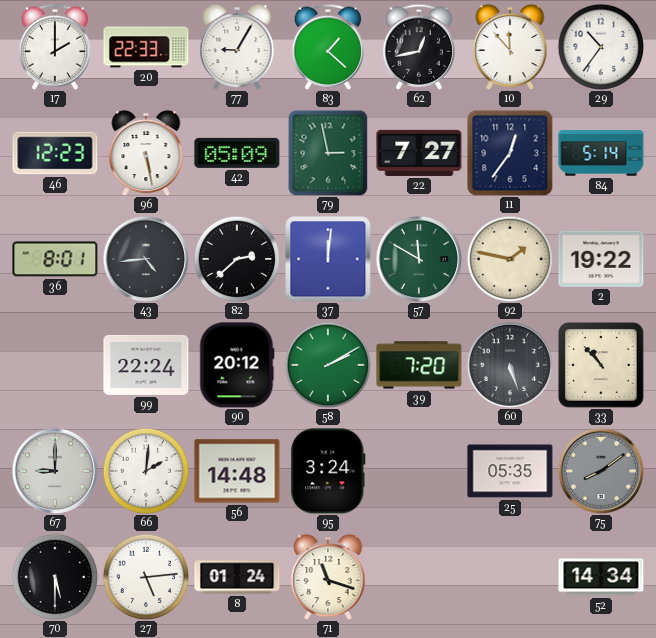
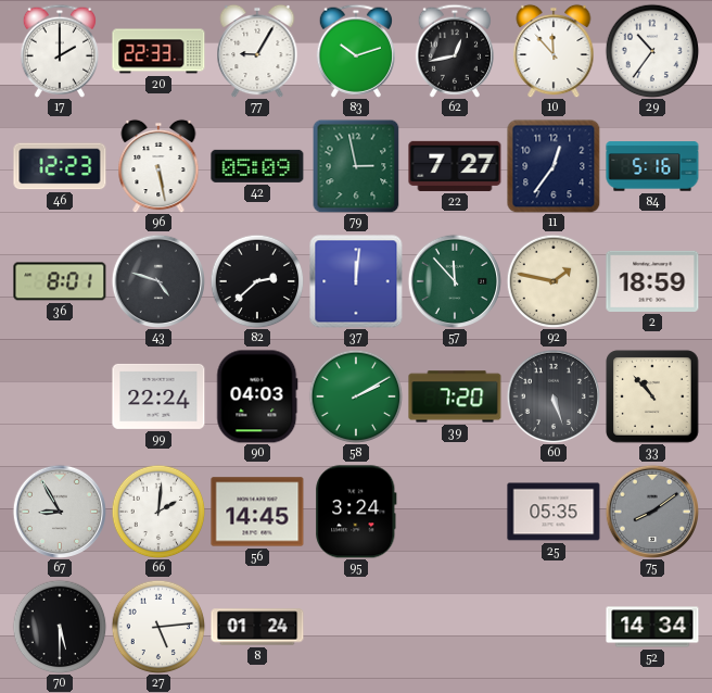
83: 1:22 -> 10:12 (356, 51)
84: 5:14 -> 5:16 (652, 166)
43: 4:44 -> 4:48 (157, 280)
57: 11:50 -> 11:53 (454, 280)
2: 19:22 -> 18:59 (652, 281)
90: 20:12 -> 04:03 (257, 396)
67: 9:00 -> 8:55 (59, 511)
56: 14:48 -> 14:45 (257, 512)
71: 11:18 -> none (328, 577)
